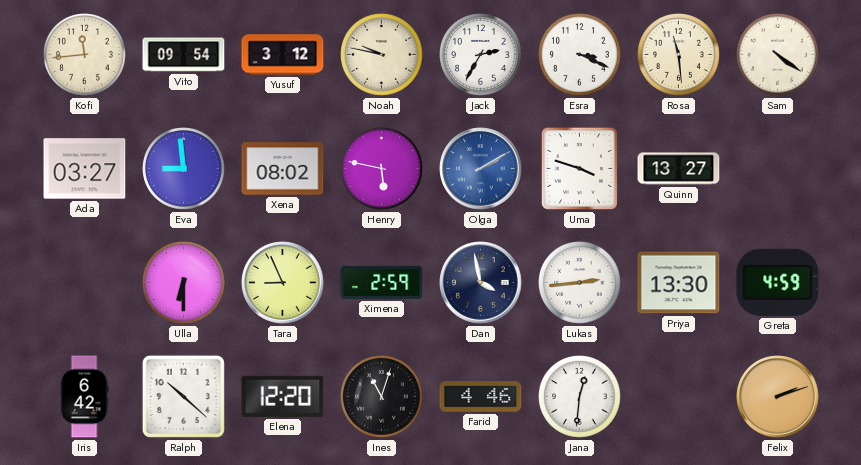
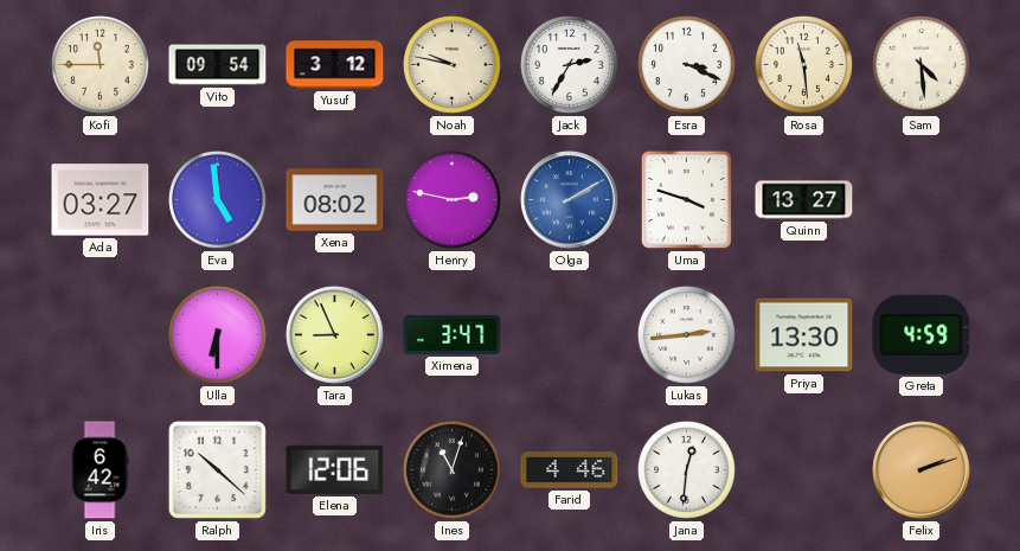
Kofi: 11:44 -> 11:45 (101, 65)
Sam: 4:21 -> 4:29 (922, 65)
Eva: 8:59 -> 4:59 (218, 200)
Henry: 5:47 -> 2:47 (453, 200)
Ximena: 2:59 -> 3:47 (453, 334)
Dan: 3:58 -> none (481, 283)
Elena: 12:20 -> 12:06 (335, 469)
